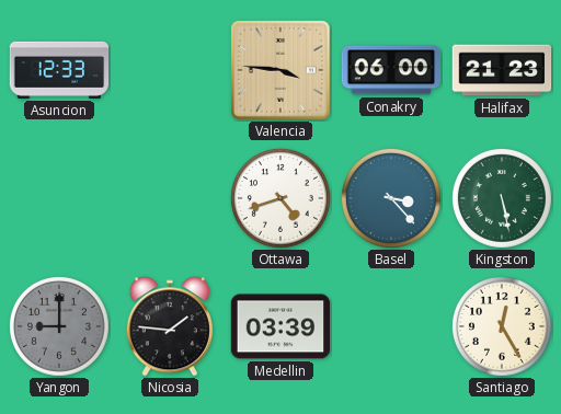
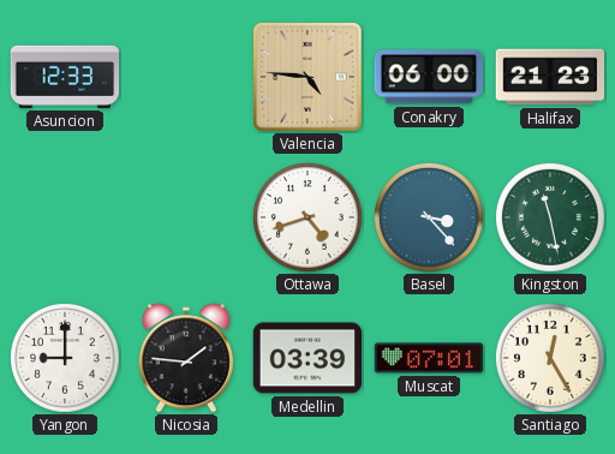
Valencia: 3:46 -> 4:46 (307, 77)
Kingston: 5:28 -> 11:28 (550, 217)
Yangon dial: grey -> white (65, 358)
Muscat: none -> 07:01 (429, 358)
